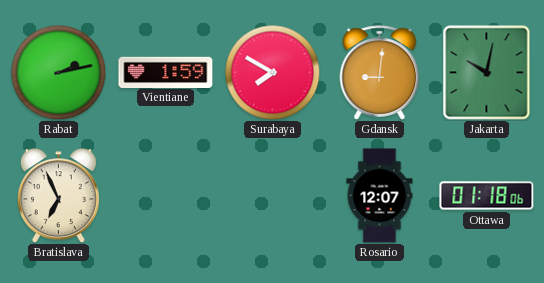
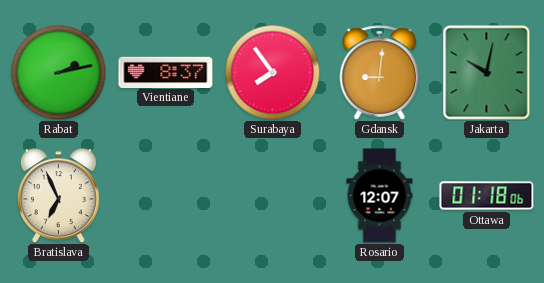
Vientiane: 1:59 -> 8:37 (166, 72)
Surabaya: 7:50 -> 7:54 (272, 72)
